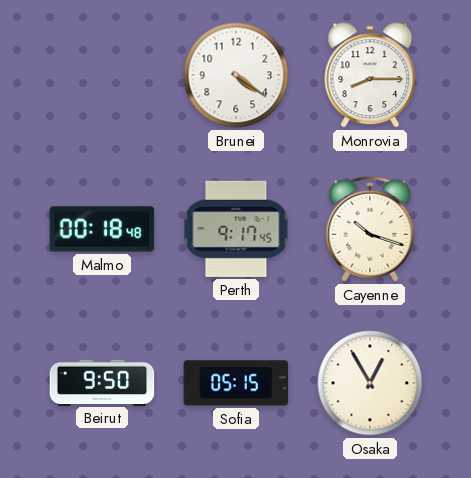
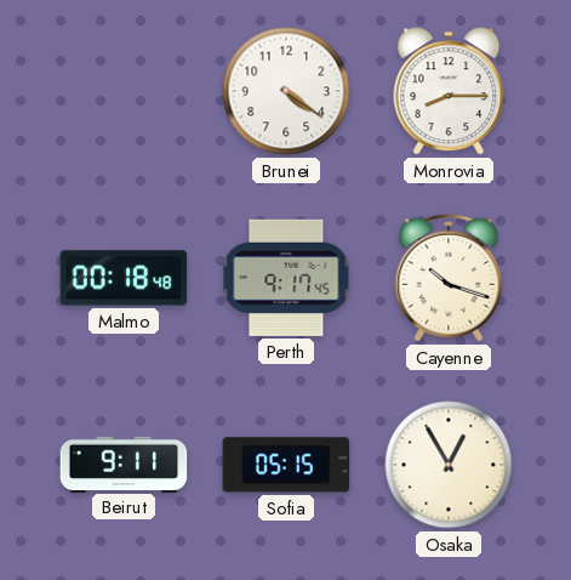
Beirut: 9:50 -> 9:11 (124, 464)
